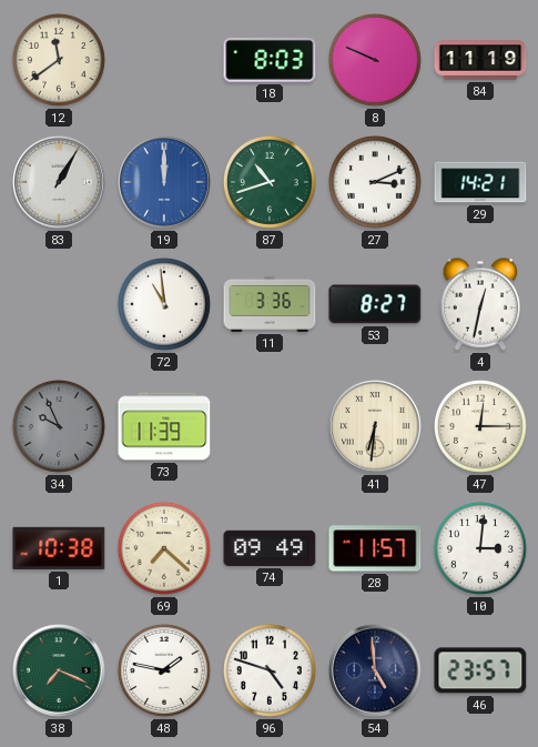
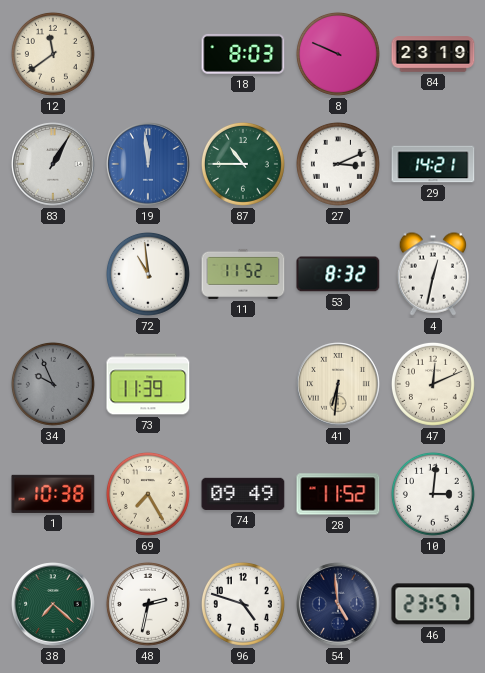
84: 11:19 -> 23:19 (433, 54)
19: 12:00 -> 11:59 (148, 164)
87: 10:42 -> 10:45 (243, 164)
11: 3:36 -> 11:52 (243, 274)
53: 8:27 -> 8:32 (338, 274)
47: 12:15 -> 12:11 (433, 384)
69: 7:22 -> 7:25 (148, 494)
28: 11:57 -> 11:52 (338, 494)
38: 7:19 -> 7:22 (53, 604)
48: 1:47 -> 2:32 (148, 604)
